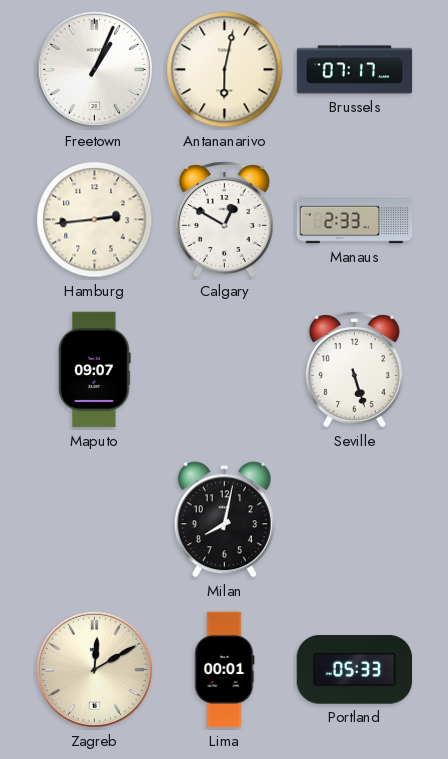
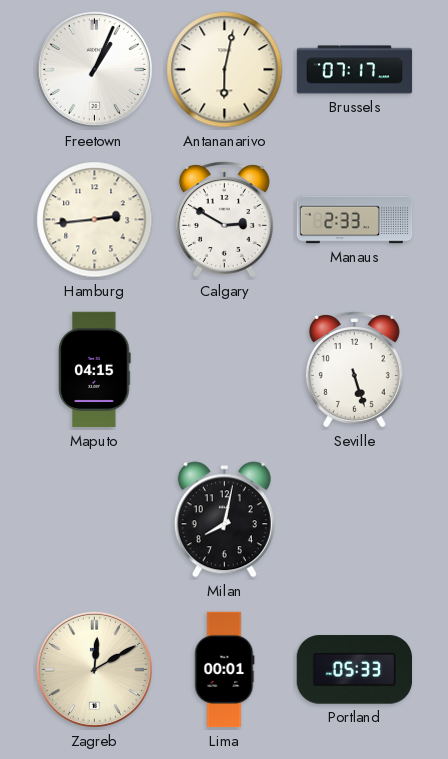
Calgary: 12:50 -> 2:50 (224, 220)
Maputo: 09:07 -> 04:15 (95, 370)
